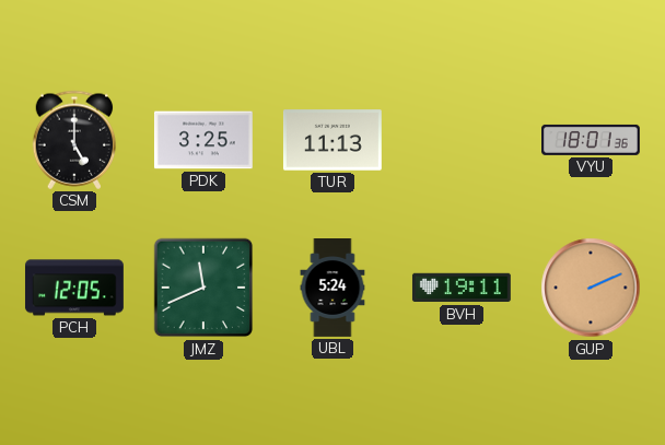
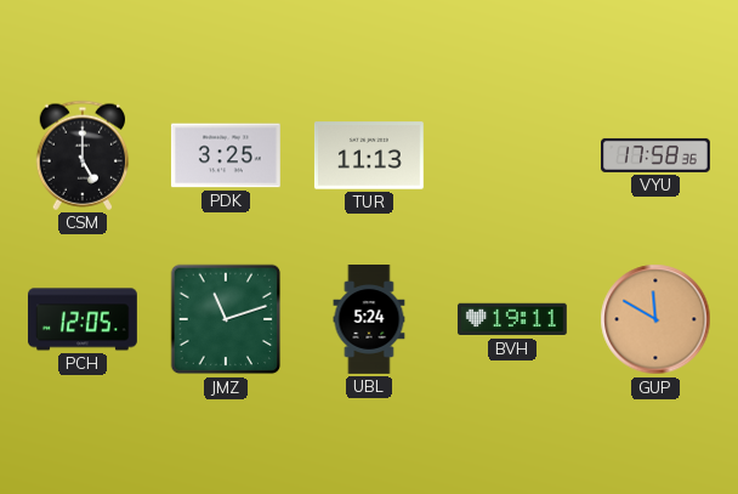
VYU: 18:01 -> 17:58 (657, 155)
JMZ: 11:41 -> 11:12 (226, 319)
GUP: 2:11 -> 11:50 (655, 319)
